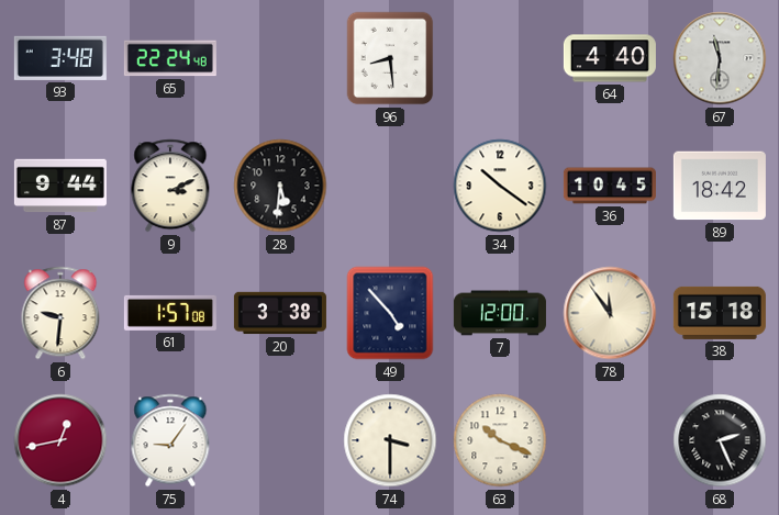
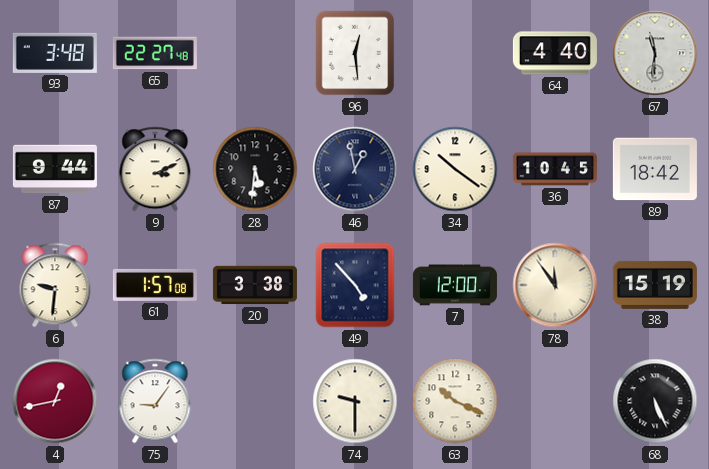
65: 22:24 -> 22:27 (155, 53)
96: 8:29 -> 12:29 (355, 53)
46: none -> 12:58 (355, 169)
38: 15:18 -> 15:19 (655, 285)
74: 3:30 -> 9:30 (355, 401)
68: 2:26 -> 5:26 (655, 401)
